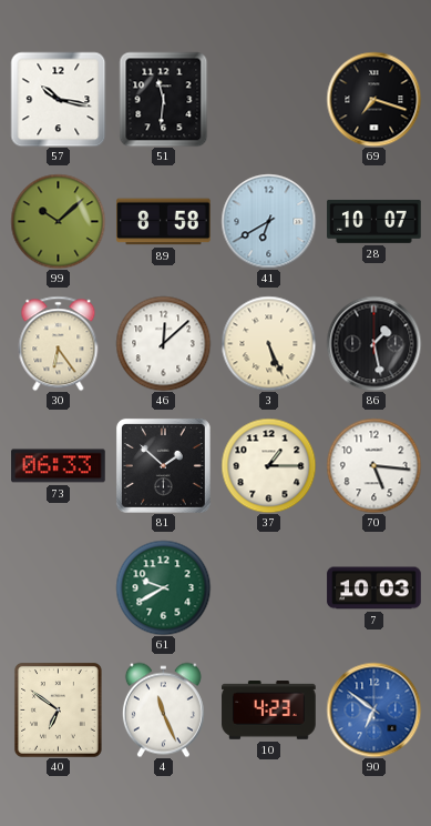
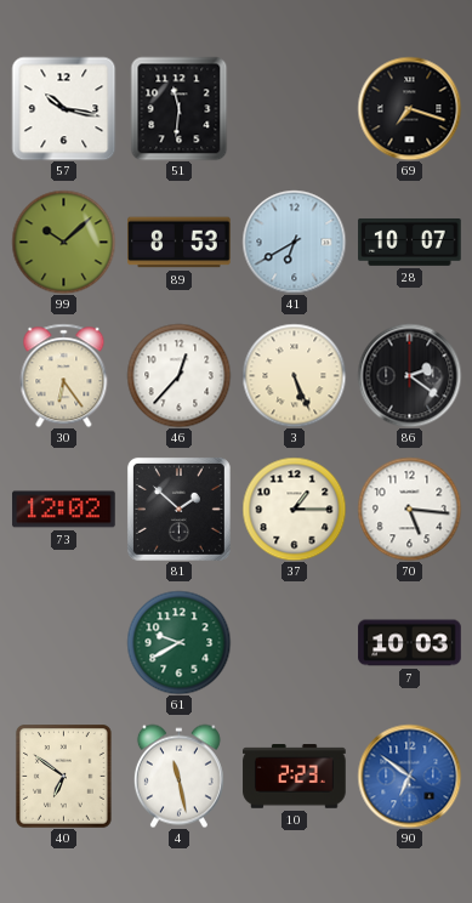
89: 8:58 -> 8:53 (180, 243)
46: 12:08 -> 12:37 (178, 375)
86: 1:28 -> 2:21 (409, 375)
73: 06:33 -> 12:02 (64, 510)
4: 11:26 -> 11:28 (178, 776)
10: 4:23 -> 2:23 (295, 777)
